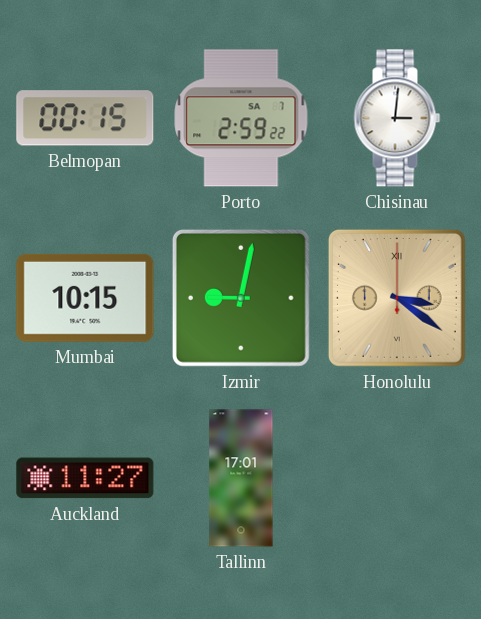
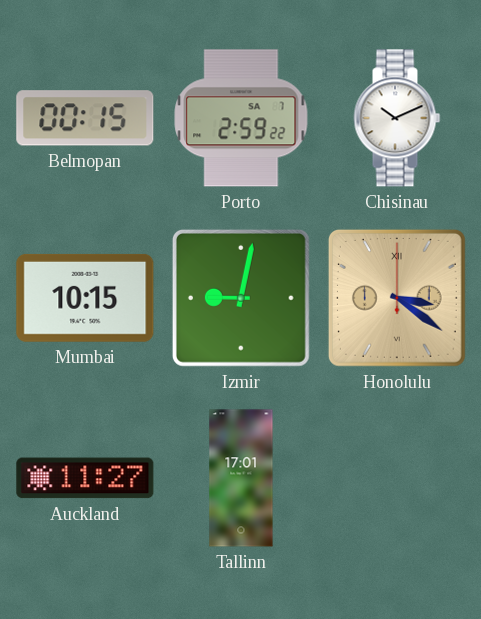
Chisinau: 3:01 -> 10:11 (397, 118)
